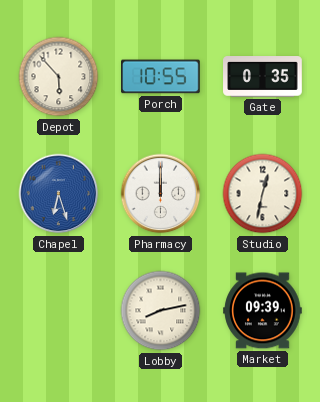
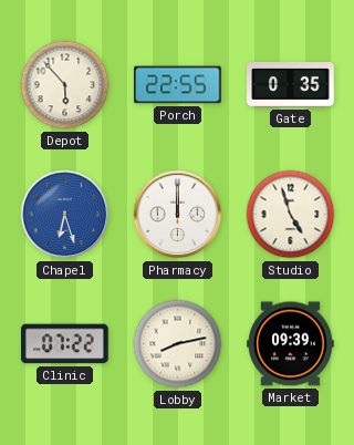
Porch: 10:55 -> 22:55 (178, 85)
Studio: 12:32 -> 4:57 (291, 215)
Clinic: none -> 07:22 (65, 344)
